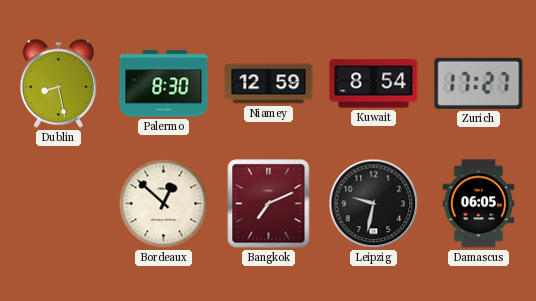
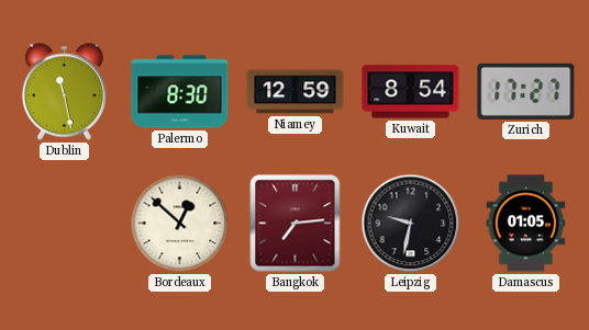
Dublin: 8:28 -> 11:28 (64, 92)
Bangkok: 7:11 -> 7:14 (296, 224)
Damascus: 06:05 -> 01:05 (526, 224)
